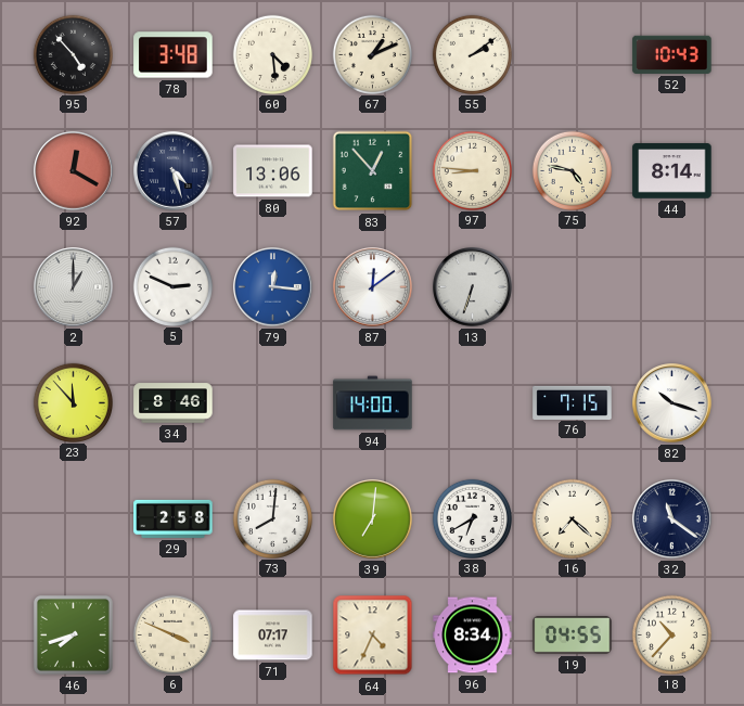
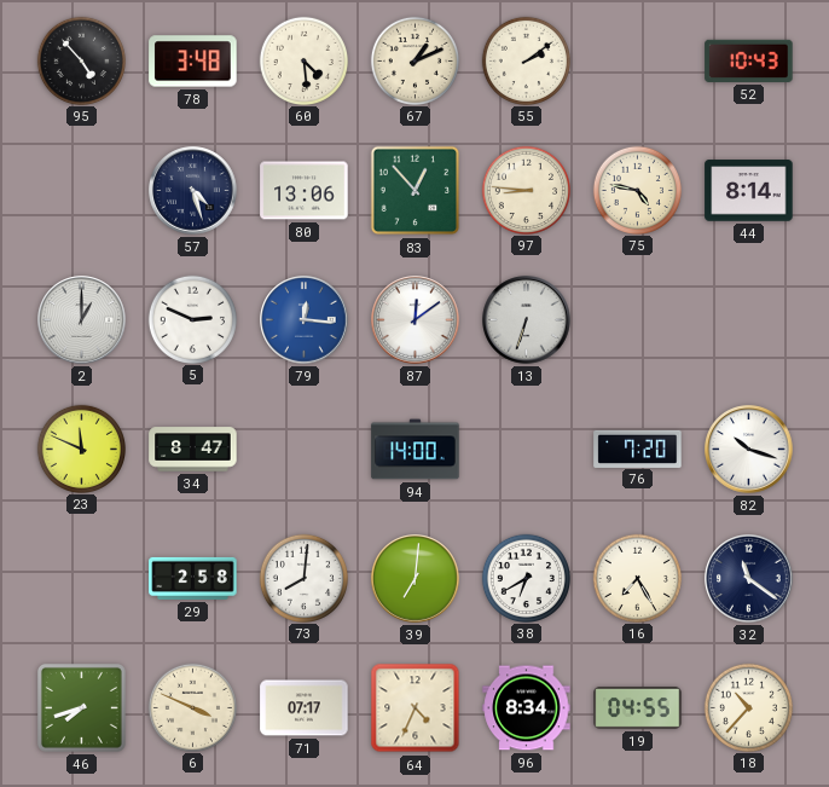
92: 12:20 -> none (74, 171)
23: 11:53 -> 11:49 (81, 449)
34: 8:46 -> 8:47 (193, 450)
76: 7:15 -> 7:20 (638, 449)
16: 7:22 -> 7:25 (637, 578)
